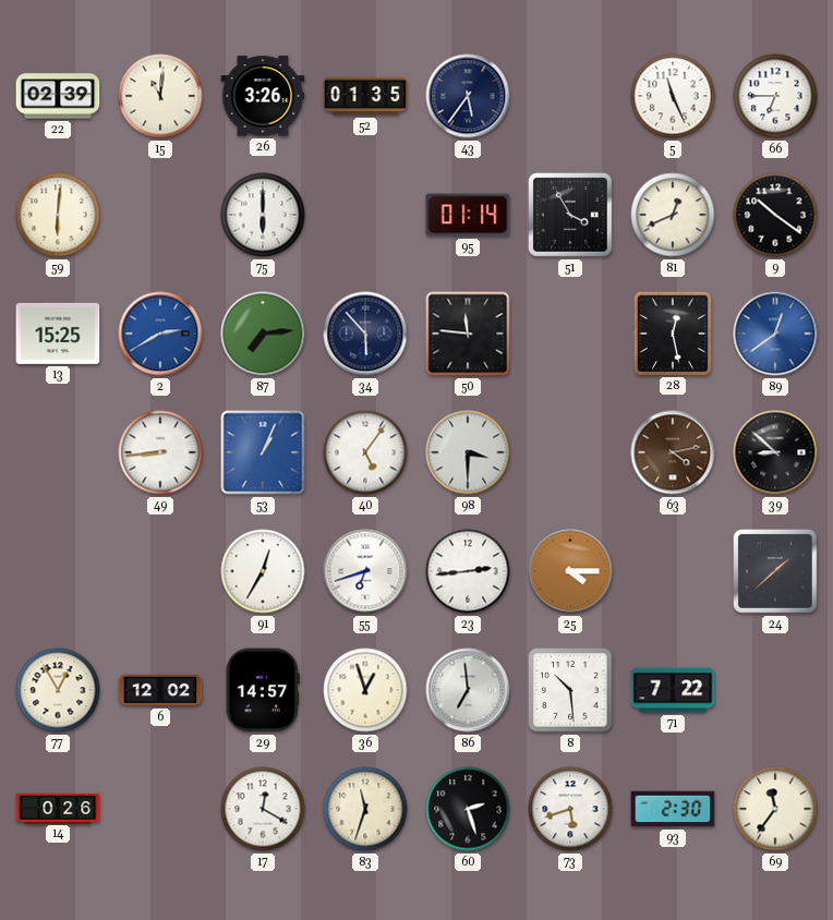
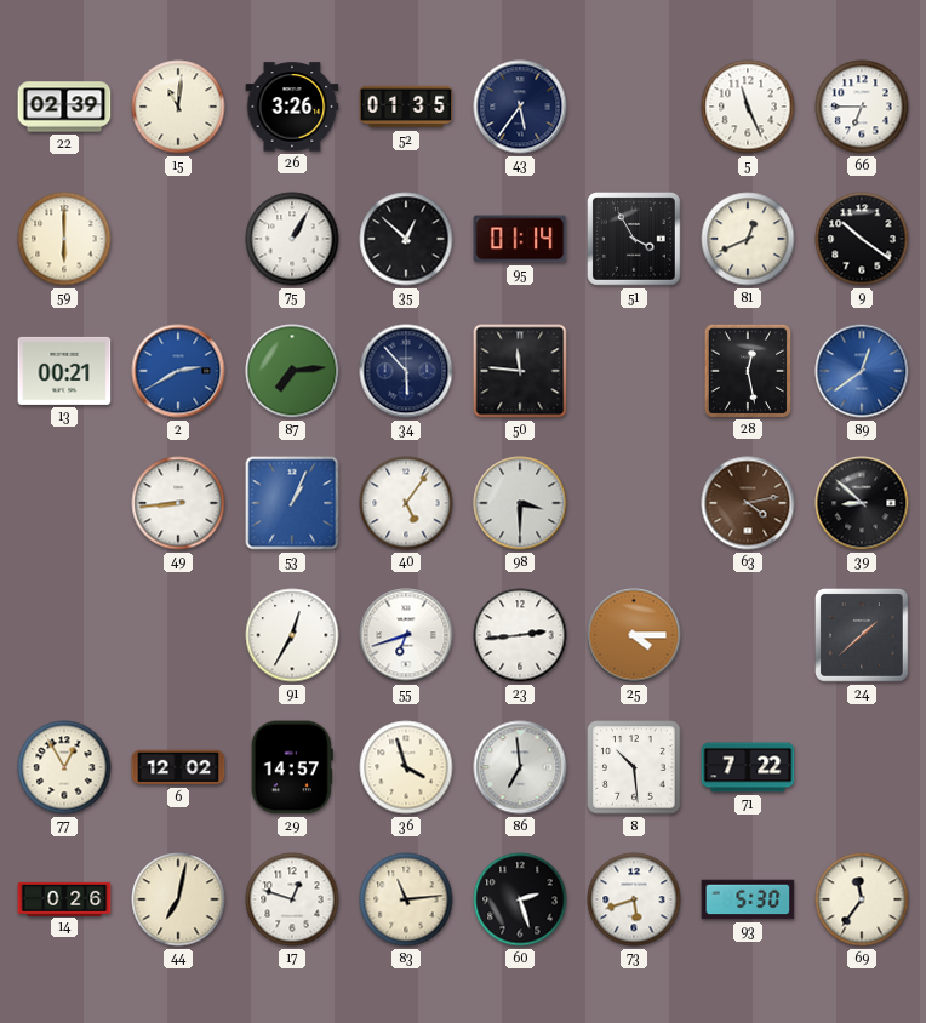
59: 6:01 -> 6:00 (64, 239)
75: 6:00 -> 1:05 (292, 239)
35: none -> 12:52 (406, 239)
13: 15:25 -> 00:21 (64, 371)
36: 12:57 -> 3:57 (406, 767)
44: none -> 7:02 (178, 899)
17: 12:20 -> 12:48 (292, 899)
83: 11:33 -> 11:14 (406, 899)
93: 2:30 -> 5:30 (748, 899)
